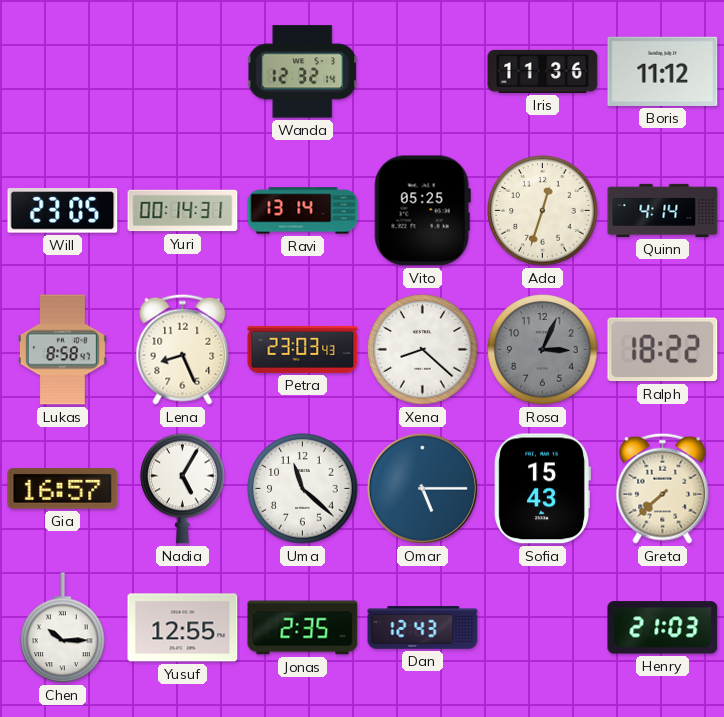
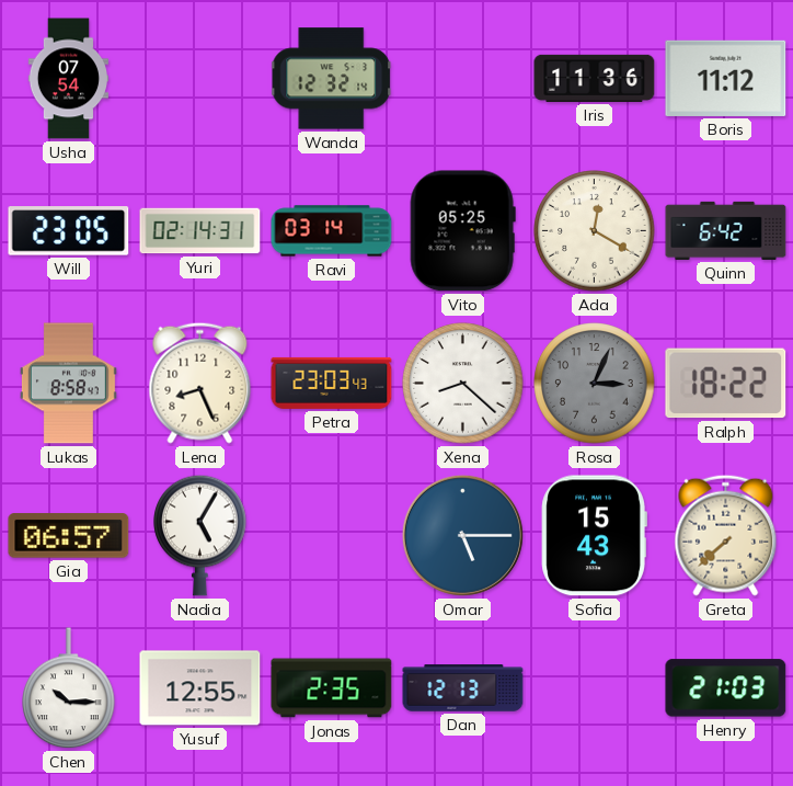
Usha: none -> 07:54 (68, 79)
Yuri: 00:14 -> 02:14 (200, 231)
Ravi: 13:14 -> 03:14 (332, 231)
Ada: 12:33 -> 12:20 (595, 231)
Quinn: 4:14 -> 6:42 (726, 230)
Gia: 16:57 -> 06:57 (69, 536)
Uma: 11:22 -> none (303, 489)
Dan: 12:43 -> 12:13 (463, 688)
